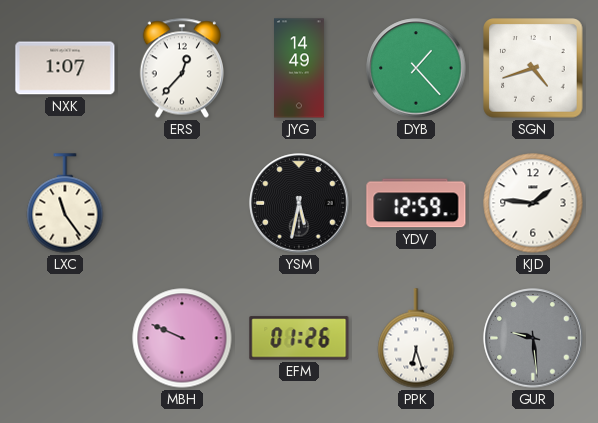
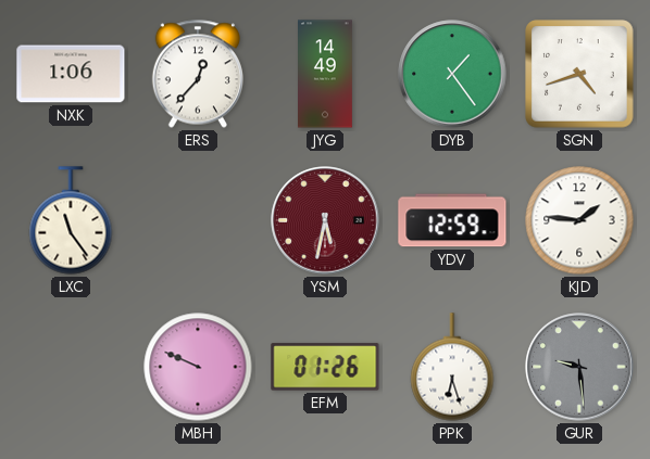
NXK: 1:07 -> 1:06 (71, 74)
DYB: 1:23 -> 1:24 (452, 74)
YSM dial: black -> burgundy (325, 220)
